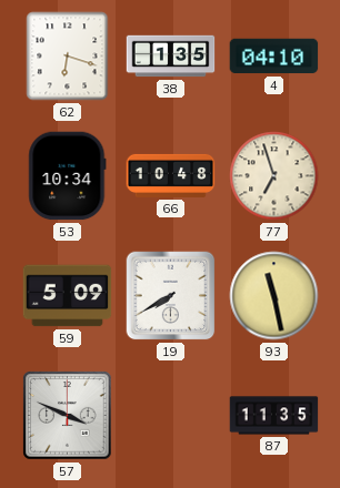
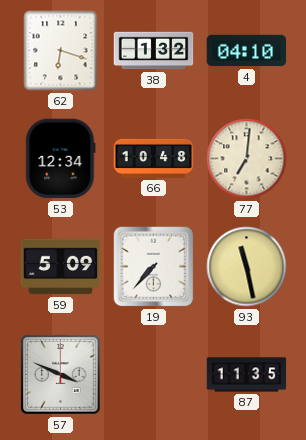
38: 1:35 -> 1:32 (154, 51)
53: 10:34 -> 12:34 (61, 159)
77: 6:57 -> 7:01 (247, 159)
19: 7:40 -> 7:37 (154, 267)
